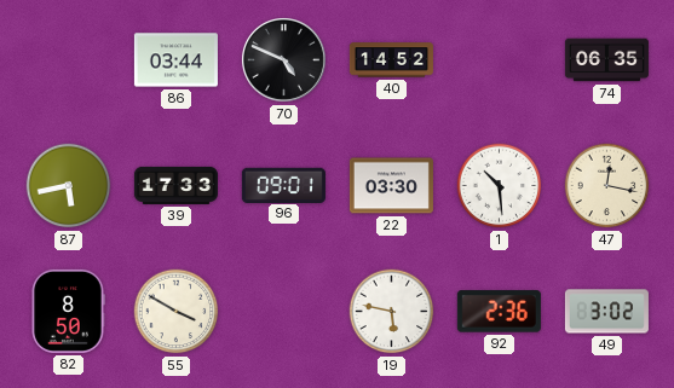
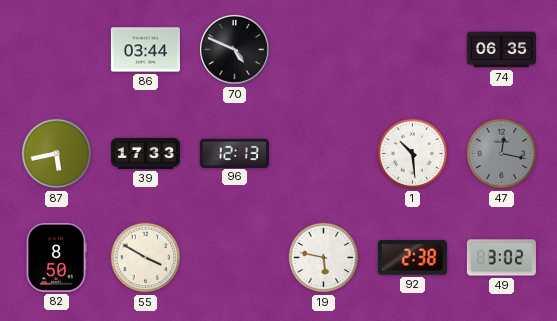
40: 14:52 -> none (391, 60)
96: 09:01 -> 12:13 (234, 153)
22: 03:30 -> none (391, 186)
47 dial: cream -> grey (502, 154)
92: 2:36 -> 2:38 (412, 258)
